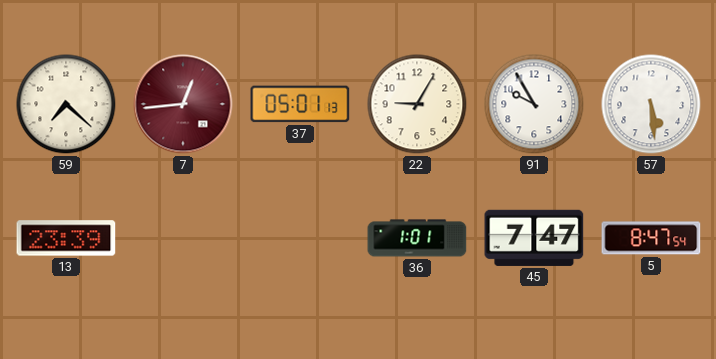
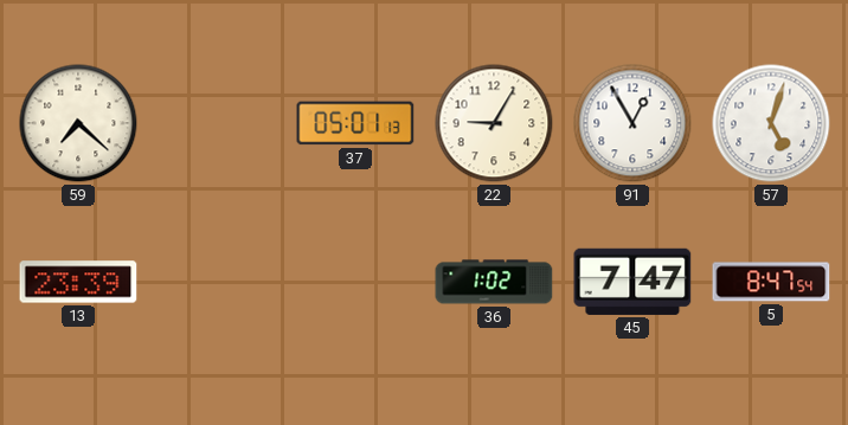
7: 12:44 -> none (183, 104)
91: 9:55 -> 12:55 (632, 123)
57: 5:29 -> 5:03 (771, 123)
36: 1:01 -> 1:02 (494, 282)
